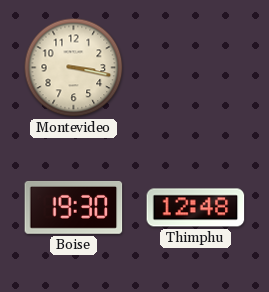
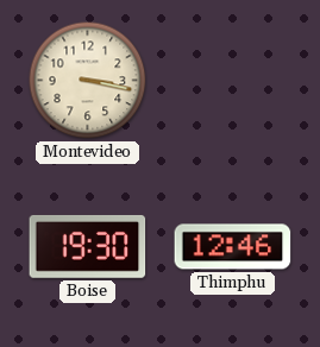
Thimphu: 12:48 -> 12:46 (233, 247)
